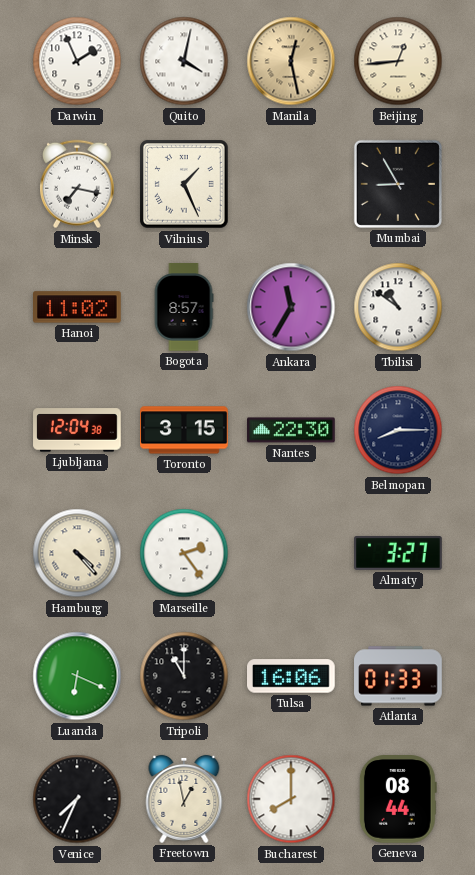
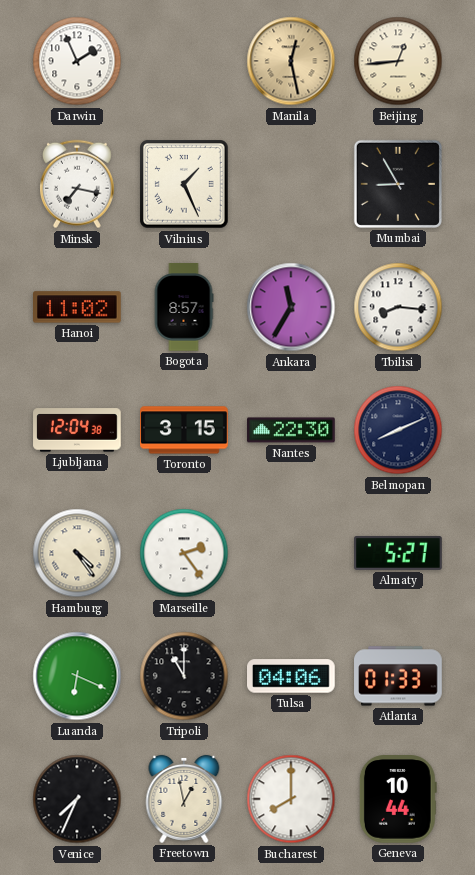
Quito: 4:02 -> none (184, 61)
Tbilisi: 10:51 -> 8:16 (398, 307)
Belmopan: 8:15 -> 8:11 (398, 430)
Hamburg: 4:23 -> 4:24 (77, 553)
Almaty: 3:27 -> 5:27 (398, 553)
Tulsa: 16:06 -> 04:06 (292, 676)
Geneva: 08:44 -> 10:44 (398, 800)
